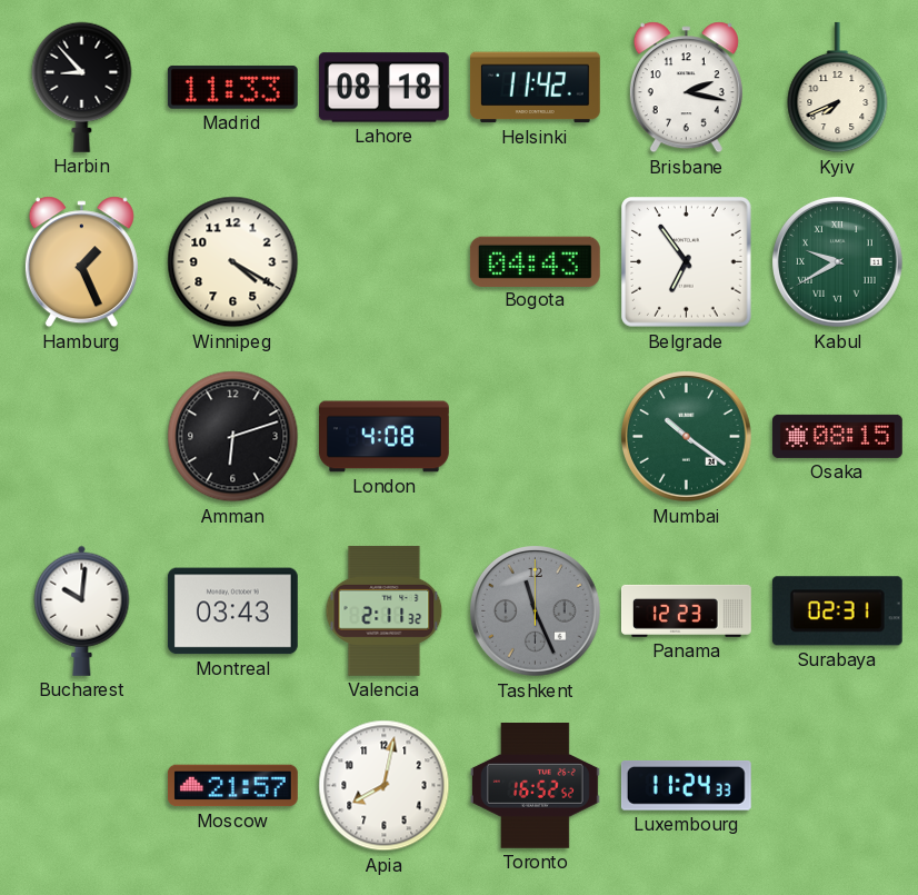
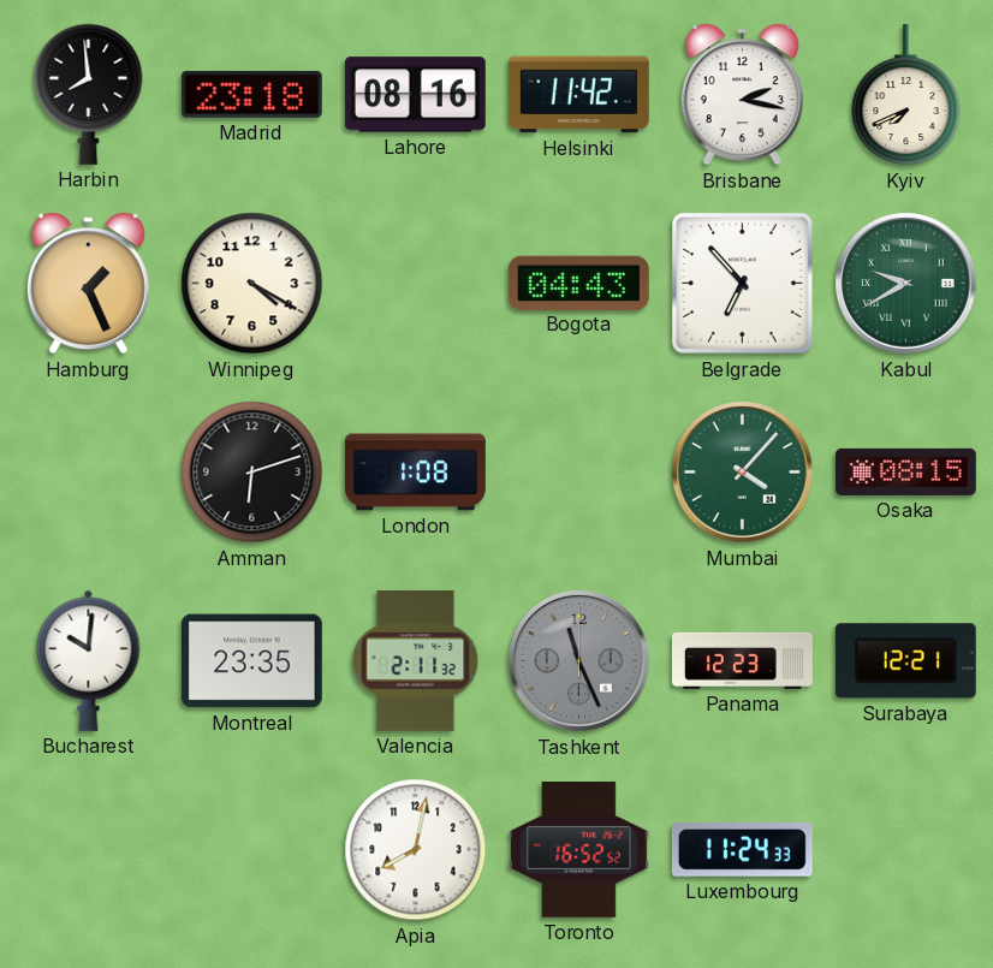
Harbin: 8:53 -> 7:59 (89, 94)
Madrid: 11:33 -> 23:18 (251, 94)
Lahore: 08:18 -> 08:16 (415, 95)
Belgrade: 6:54 -> 6:53 (743, 284)
London: 4:08 -> 1:08 (416, 473)
Mumbai: 10:21 -> 4:07 (743, 473)
Montreal: 03:43 -> 23:35 (251, 661)
Surabaya: 02:31 -> 12:21 (905, 661)
Moscow: 21:57 -> none (232, 786)
